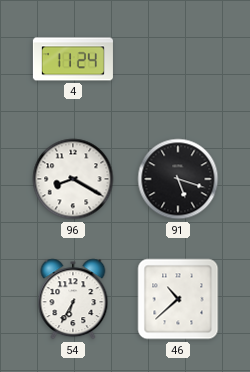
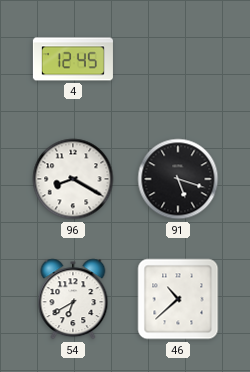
4: 11:24 -> 12:45 (73, 59)
54: 6:35 -> 6:40 (73, 299)
